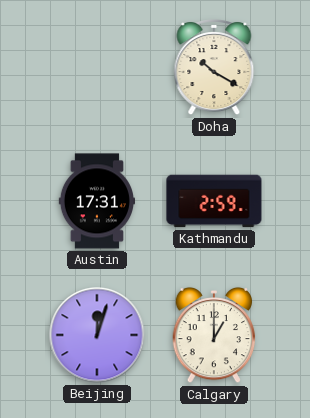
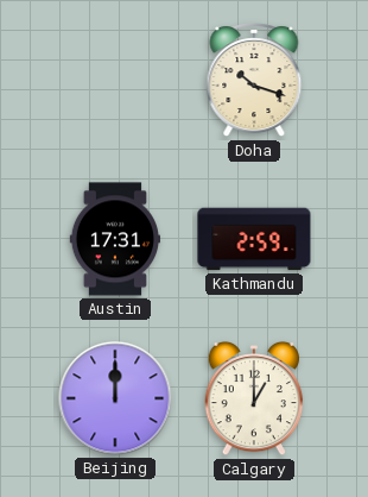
Doha: 10:20 -> 10:18 (254, 81)
Beijing: 12:03 -> 12:00 (115, 398)
